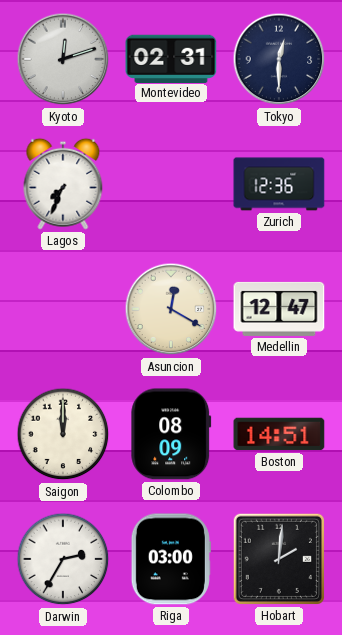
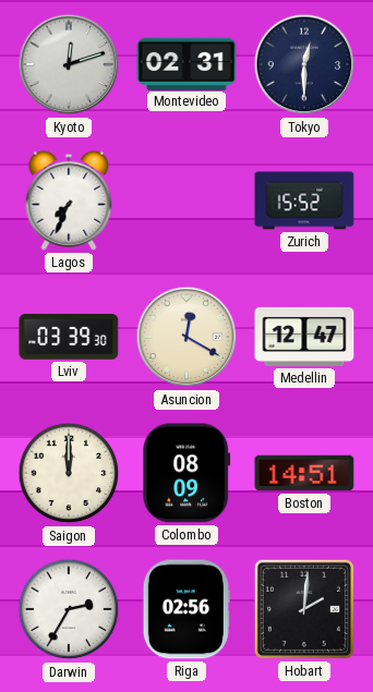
Zurich: 12:36 -> 15:52 (304, 201)
Lviv: none -> 03:39 (69, 337)
Riga: 03:00 -> 02:56 (186, 609)
